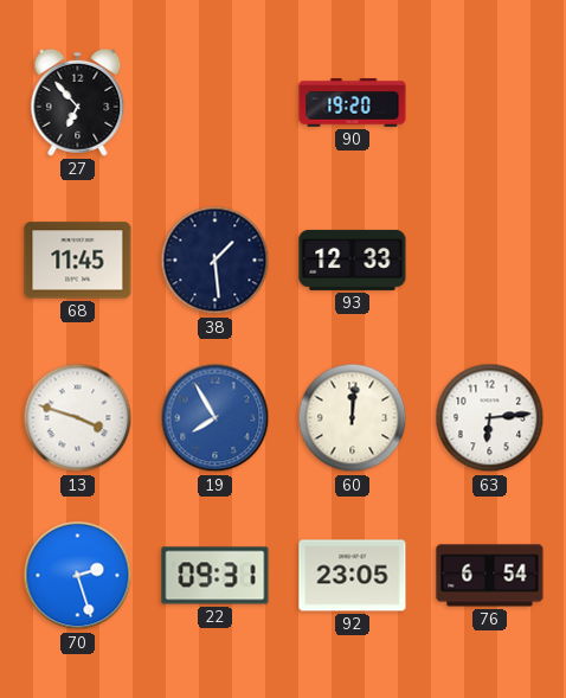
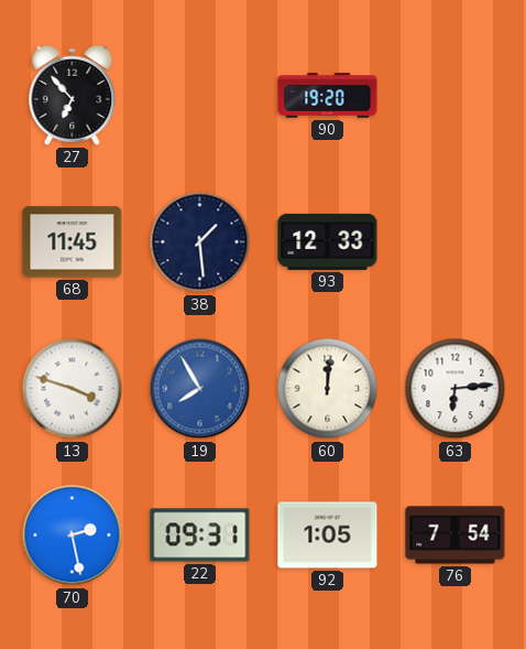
70: 2:27 -> 2:28 (73, 536)
92: 23:05 -> 1:05 (328, 536)
76: 6:54 -> 7:54 (456, 536)
